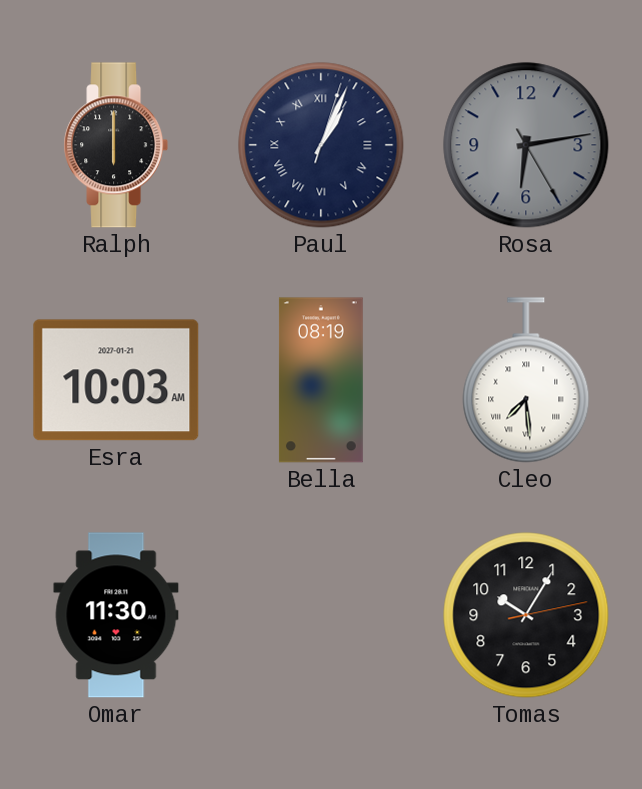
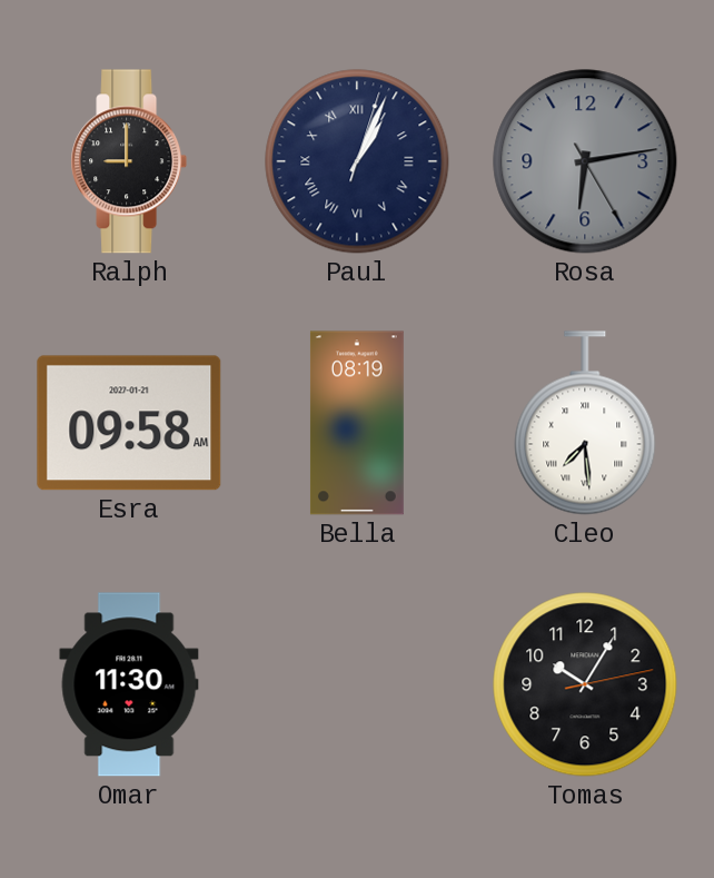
Ralph: 6:00 -> 9:00 (129, 161)
Esra: 10:03 -> 09:58 (129, 423)
